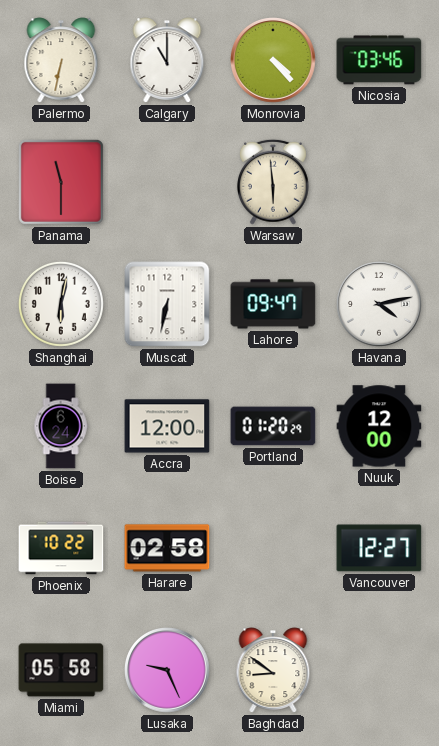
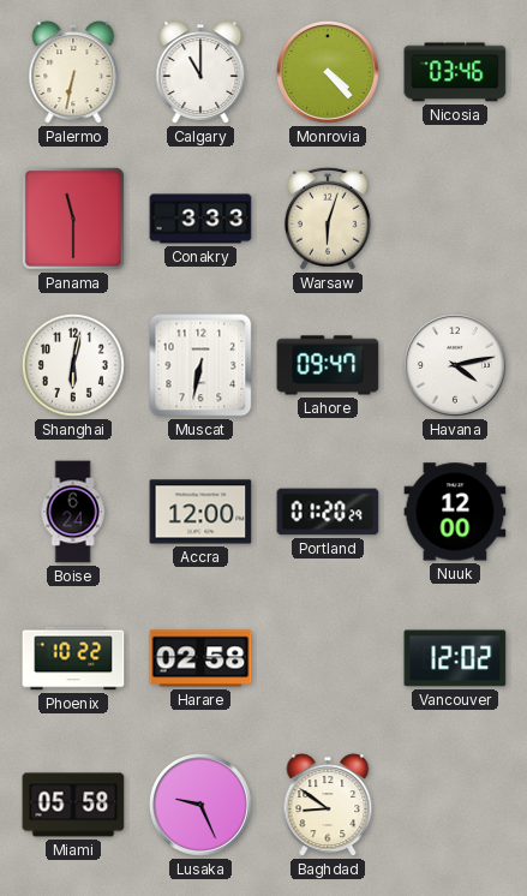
Conakry: none -> 3:33 (200, 219)
Warsaw: 5:59 -> 6:03 (328, 219)
Vancouver: 12:27 -> 12:02 (455, 658)
